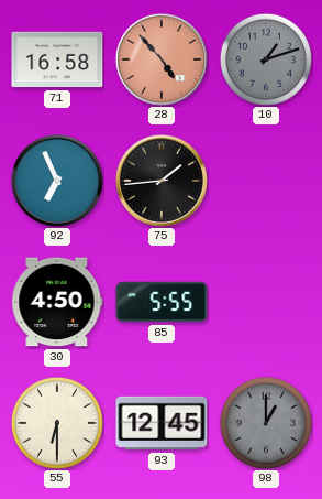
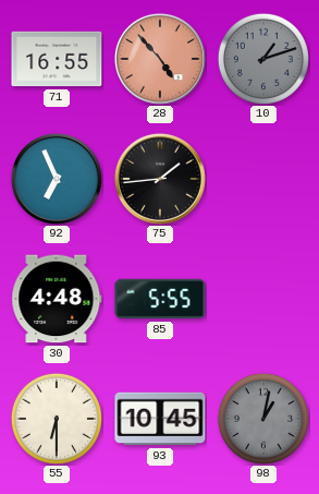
71: 16:58 -> 16:55 (57, 59)
30: 4:50 -> 4:48 (57, 299)
93: 12:45 -> 10:45 (160, 419)
98: 1:00 -> 1:02 (263, 419)
